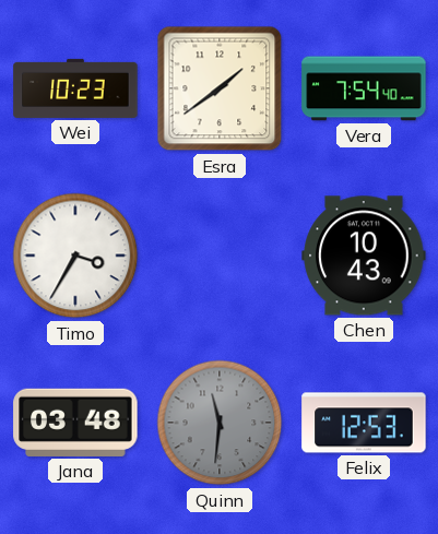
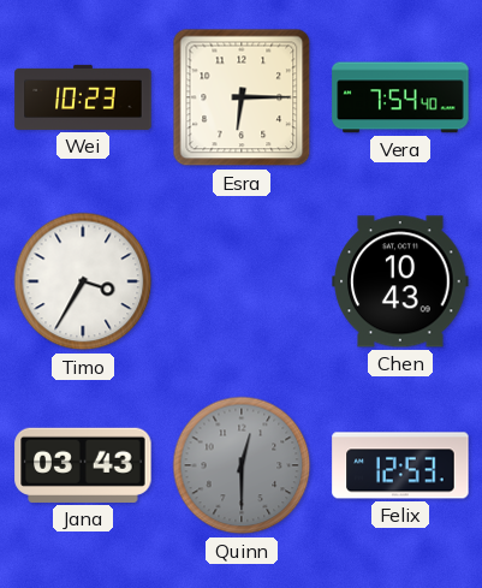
Esra: 1:39 -> 6:15 (242, 97)
Jana: 03:48 -> 03:43 (83, 465)
Quinn: 11:31 -> 12:30 (242, 465)
